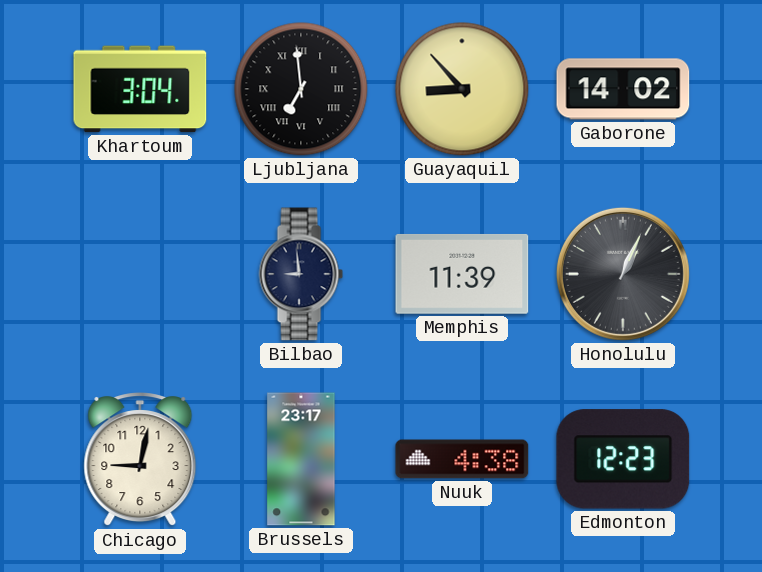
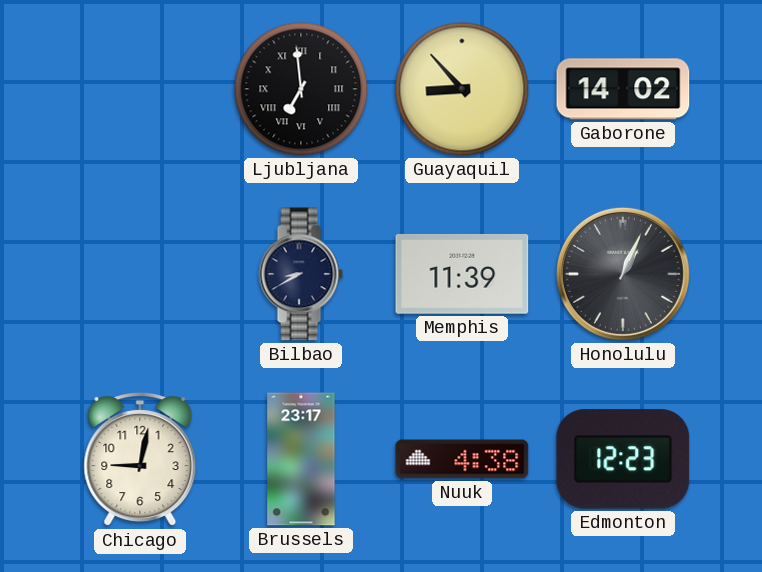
Khartoum: 3:04 -> none (140, 89)
Bilbao: 8:59 -> 8:40 (301, 274)
